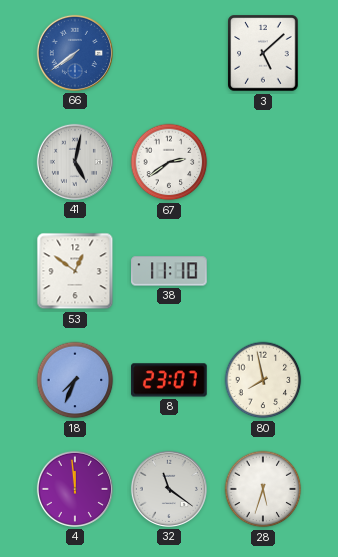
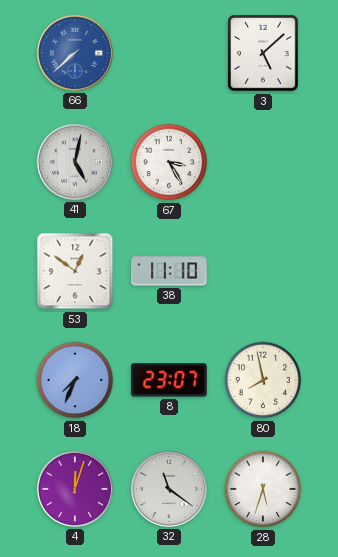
66: 7:39 -> 7:38 (75, 53)
67: 2:39 -> 3:25 (169, 162)
4: 11:59 -> 12:03 (75, 489)
